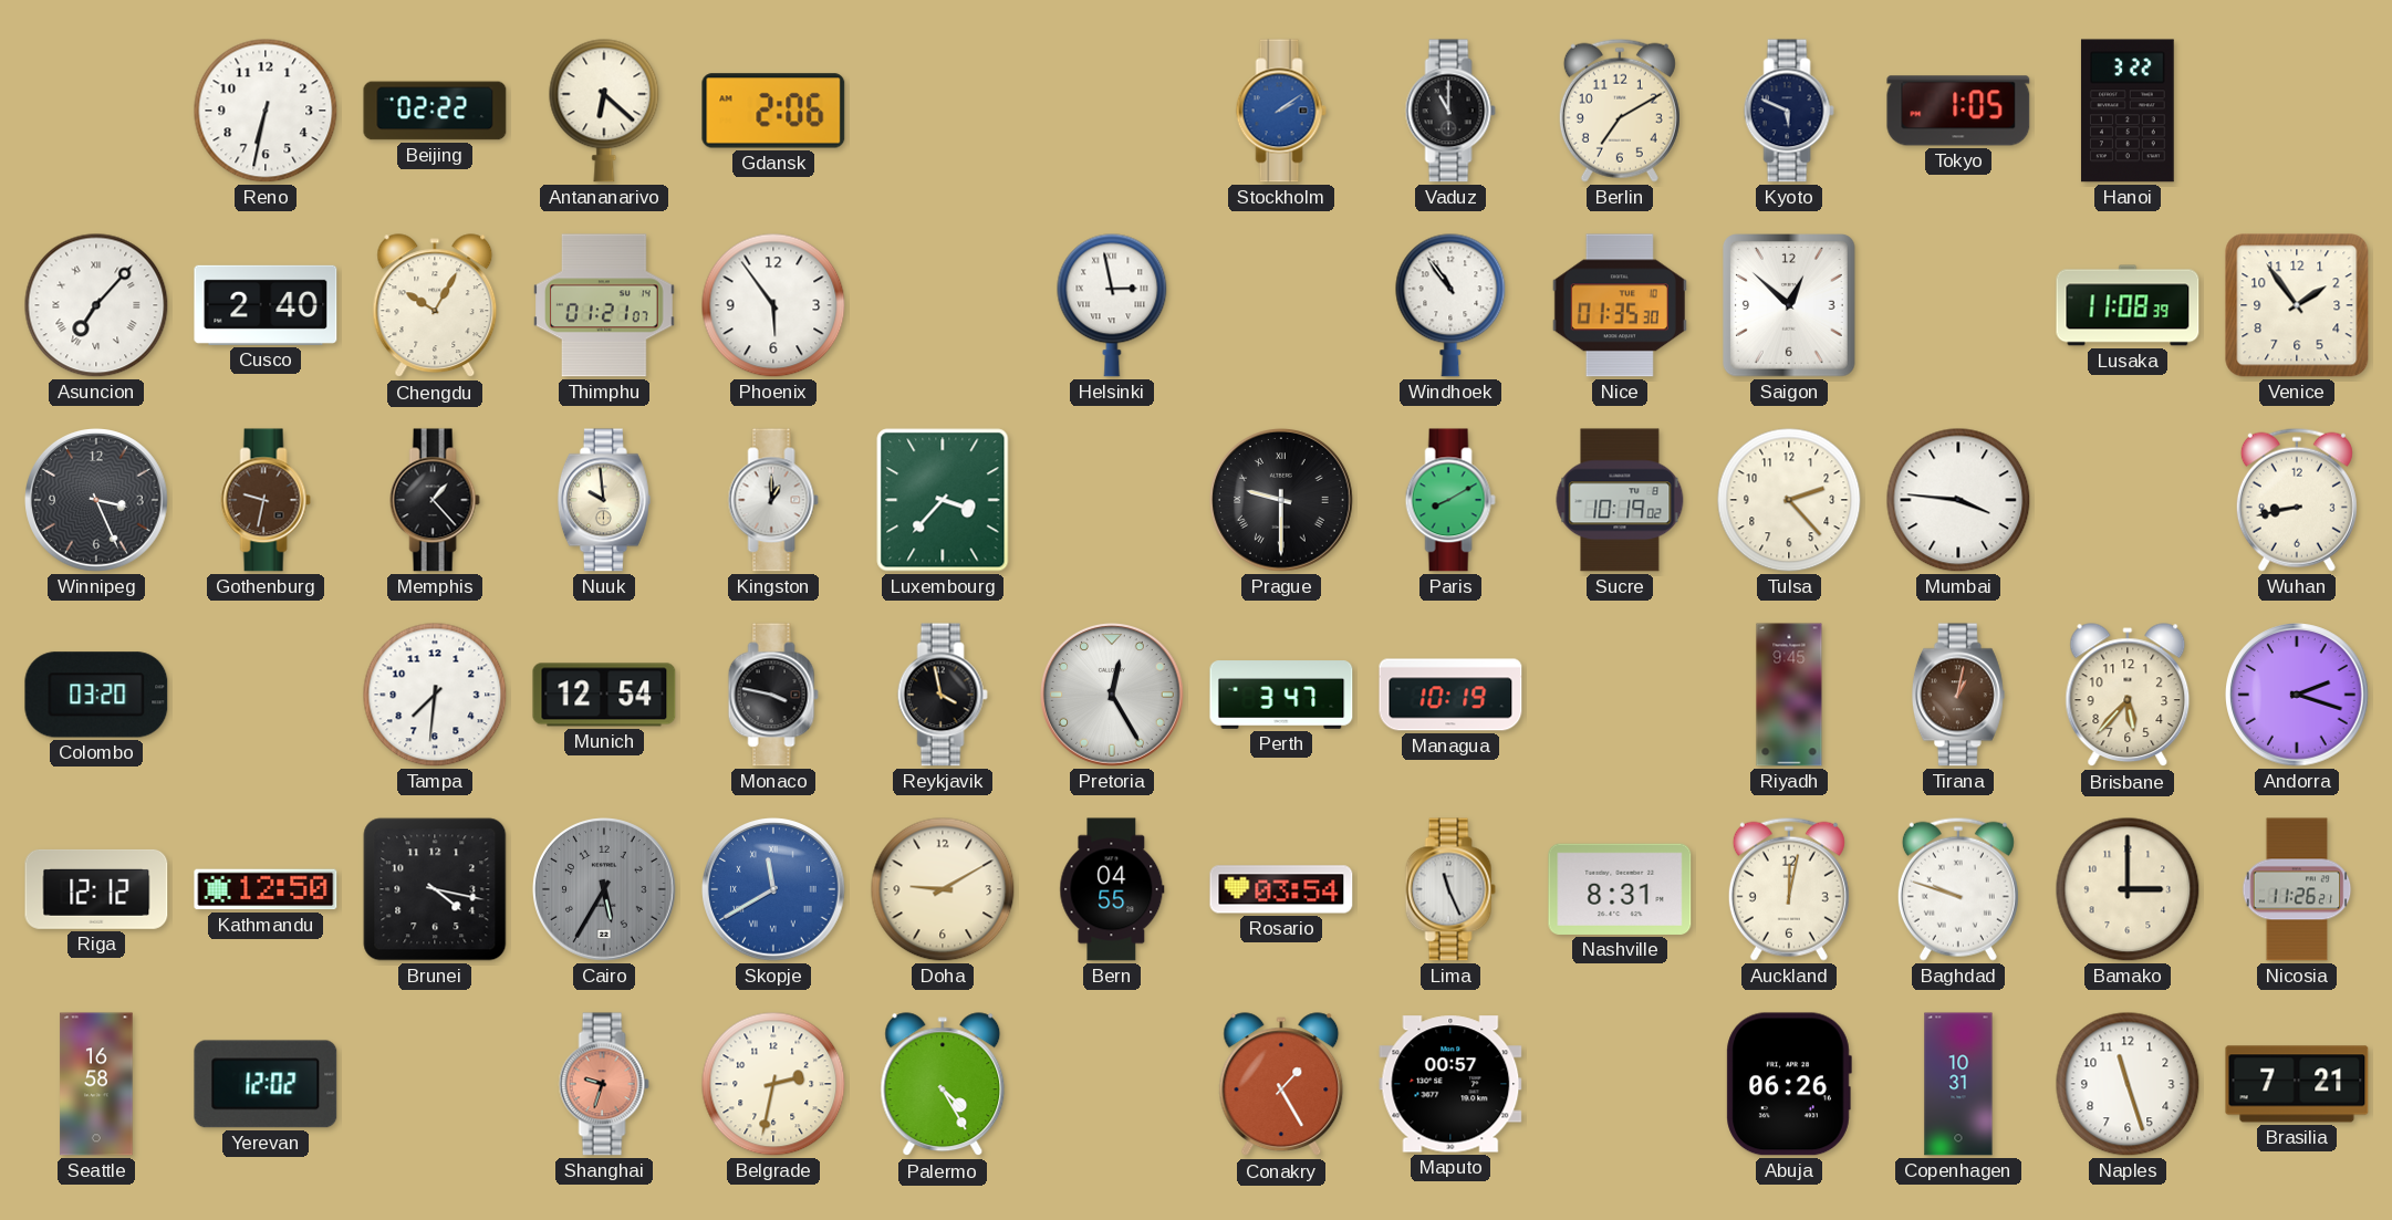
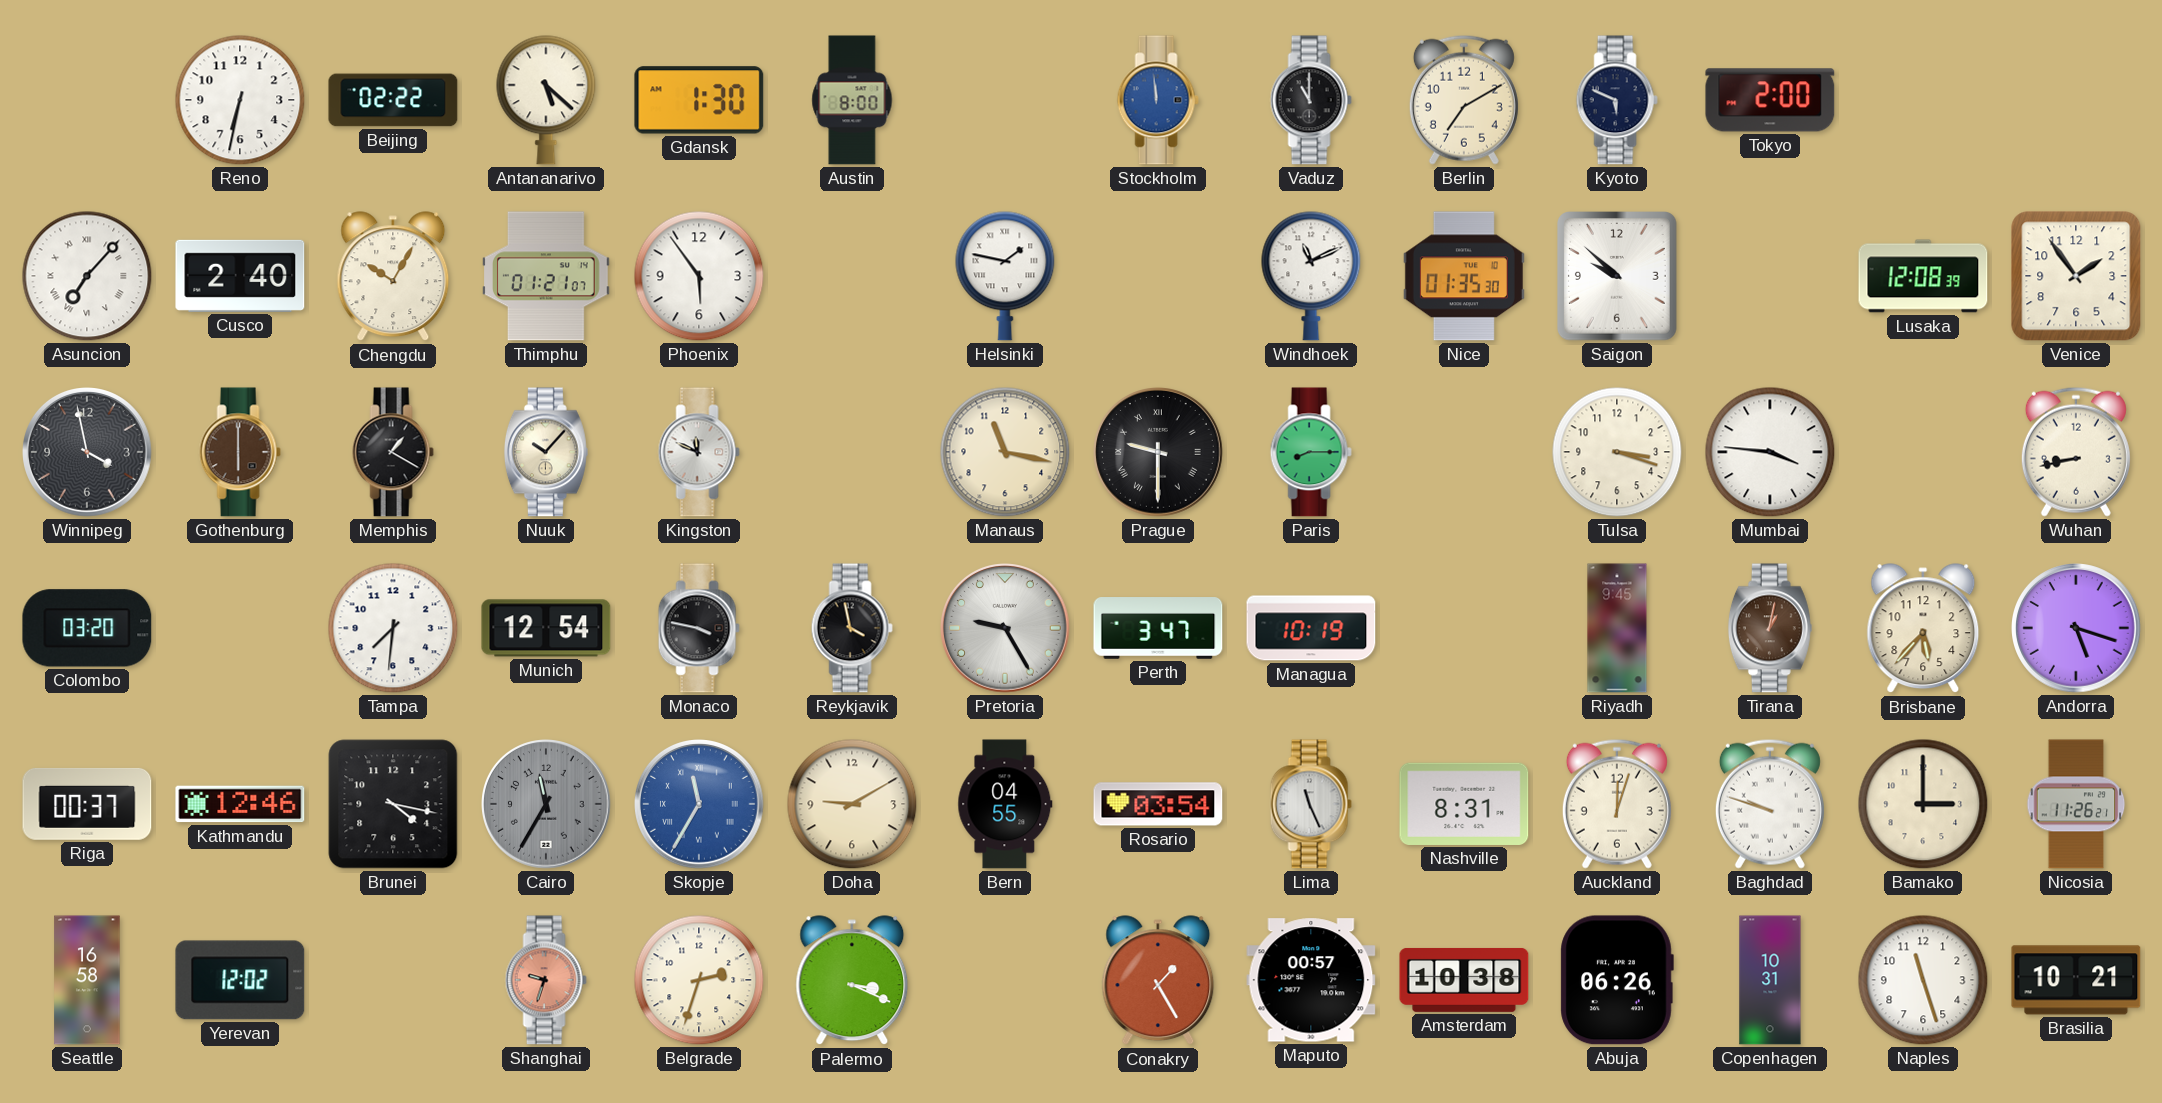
Antananarivo: 6:22 -> 5:22 (546, 100)
Gdansk: 2:06 -> 1:30 (699, 100)
Austin: none -> 8:00 (852, 100)
Stockholm: 2:09 -> 11:59 (1158, 100)
Tokyo: 1:05 -> 2:00 (1770, 100)
Hanoi: 3:22 -> none (2128, 111)
Helsinki: 2:58 -> 1:47 (1005, 276)
Windhoek: 10:54 -> 11:11 (1311, 276)
Saigon: 12:52 -> 9:52 (1618, 277)
Lusaka: 11:08 -> 12:08 (1923, 276)
Winnipeg: 3:26 -> 3:58 (88, 453)
Gothenburg: 9:32 -> 6:00 (240, 452)
Memphis: 1:23 -> 1:20 (393, 452)
Nuuk: 9:59 -> 10:07 (546, 452)
Kingston: 1:00 -> 11:49 (699, 452)
Luxembourg: 3:37 -> none (943, 500)
Manaus: none -> 11:17 (1005, 452)
Paris: 8:10 -> 8:15 (1311, 452)
Sucre: 10:19 -> none (1620, 500)
Tulsa: 2:23 -> 3:18 (1617, 452)
Pretoria: 12:25 -> 9:25 (1006, 629)
Andorra: 2:18 -> 5:18 (2077, 629)
Riga: 12:12 -> 00:37 (87, 804)
Kathmandu: 12:50 -> 12:46 (240, 804)
Cairo: 5:35 -> 11:35 (547, 805)
Skopje: 11:40 -> 11:35 (700, 805)
Auckland: 12:02 -> 12:03 (1617, 804)
Belgrade: 2:32 -> 2:33 (699, 980)
Palermo: 4:25 -> 3:19 (852, 981)
Amsterdam: none -> 10:38 (1464, 980)
Brasilia: 7:21 -> 10:21 (2076, 980)
